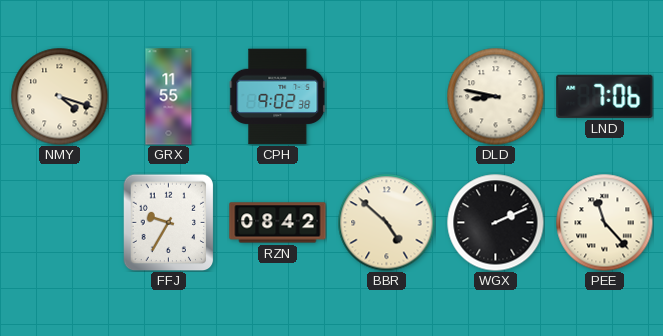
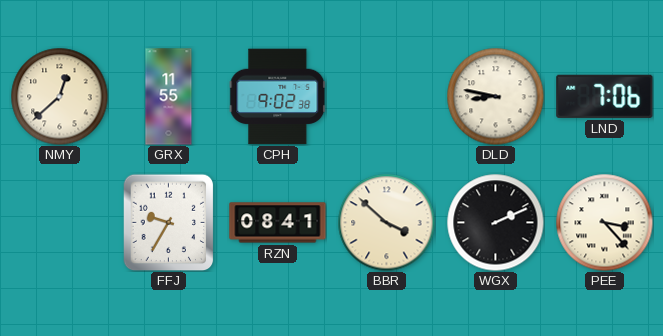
NMY: 4:18 -> 12:38 (59, 96)
RZN: 08:42 -> 08:41 (278, 223)
BBR: 4:52 -> 3:52 (386, 222)
PEE: 11:23 -> 3:23 (604, 222)
